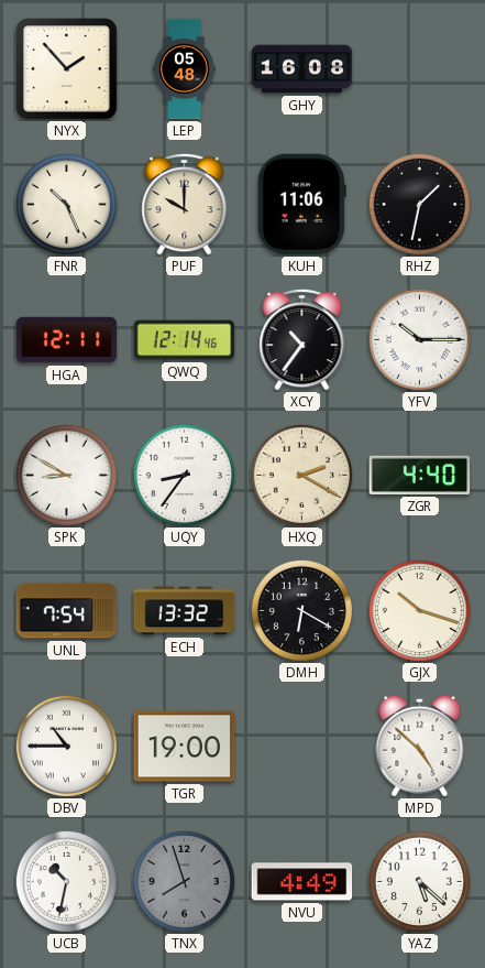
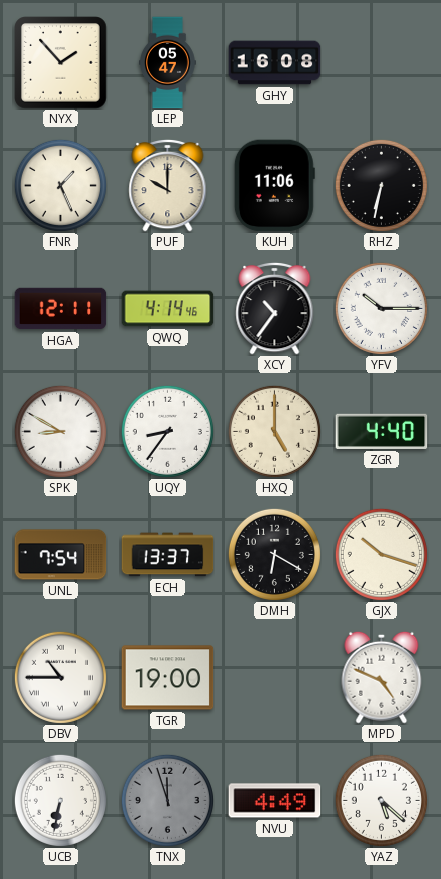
LEP: 05:48 -> 05:47 (168, 63)
FNR: 10:26 -> 1:26 (60, 185)
RHZ: 1:32 -> 6:32 (381, 185)
QWQ: 12:14 -> 4:14 (168, 309)
HXQ: 2:20 -> 5:00 (274, 431)
ECH: 13:32 -> 13:37 (168, 555)
MPD: 4:52 -> 4:49 (382, 677)
UCB: 10:32 -> 6:32 (60, 800)
TNX: 7:57 -> 11:57 (167, 800)
